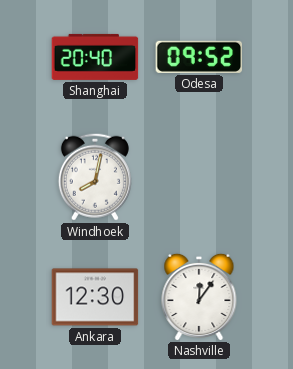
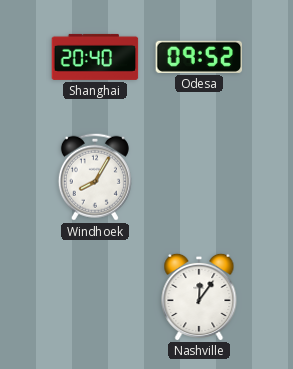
Windhoek: 8:02 -> 8:05 (95, 177)
Ankara: 12:30 -> none (95, 297)
